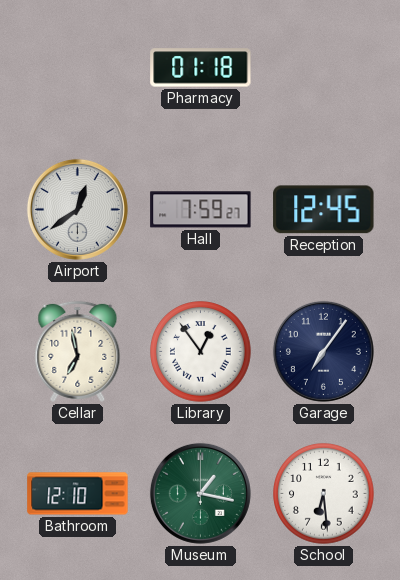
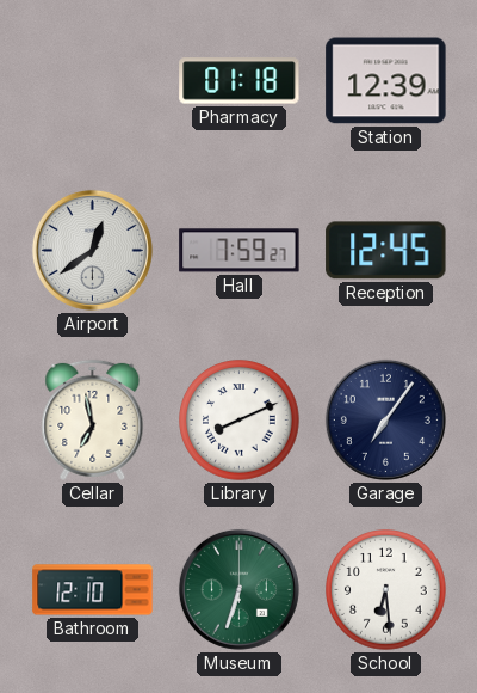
Station: none -> 12:39 (386, 81)
Library: 12:54 -> 8:11 (240, 421)
Museum: 1:17 -> 6:33 (238, 589)
